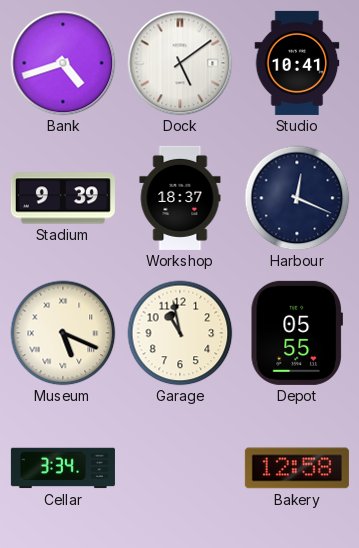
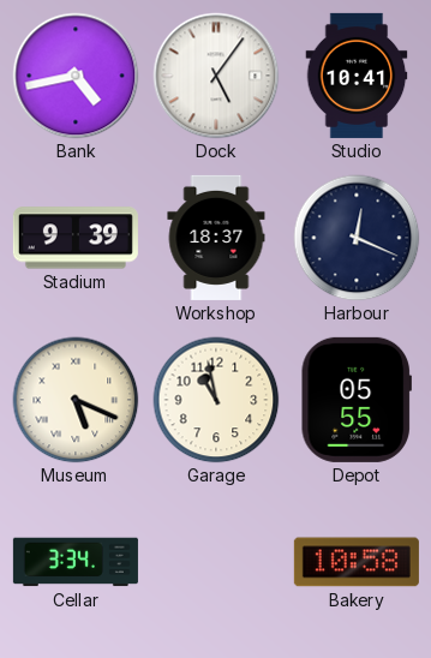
Bank: 4:42 -> 4:43 (76, 76)
Dock: 5:09 -> 5:06 (216, 76)
Bakery: 12:58 -> 10:58 (357, 562)
